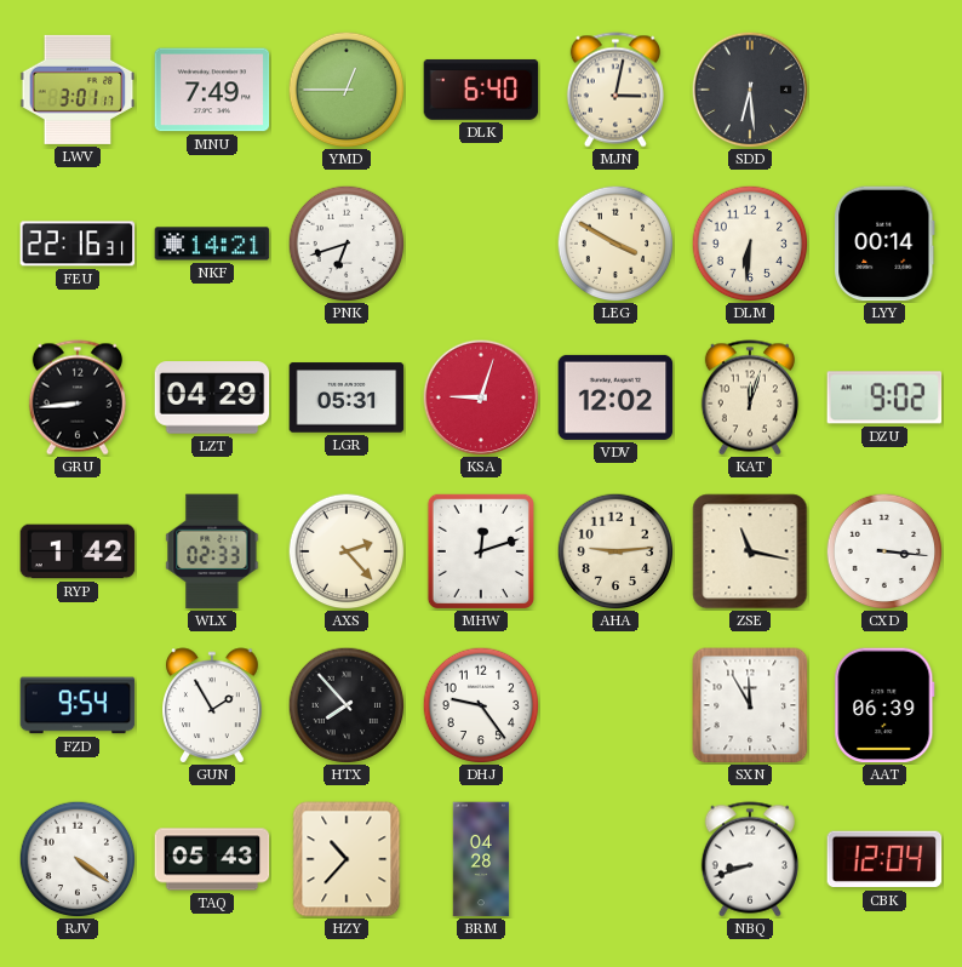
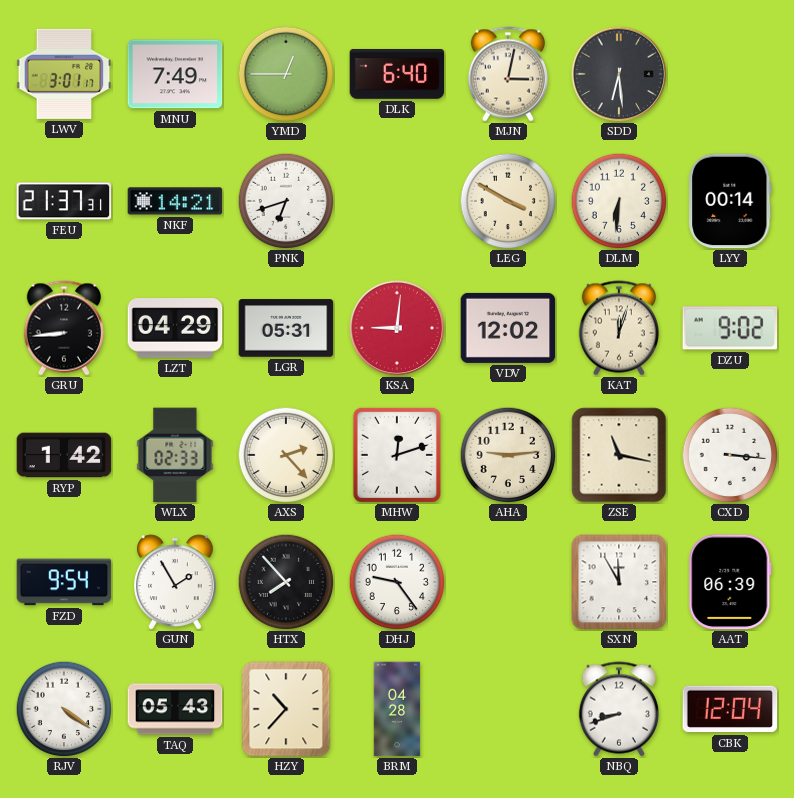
FEU: 22:16 -> 21:37 (64, 201)
KSA: 9:03 -> 9:01 (397, 328)
